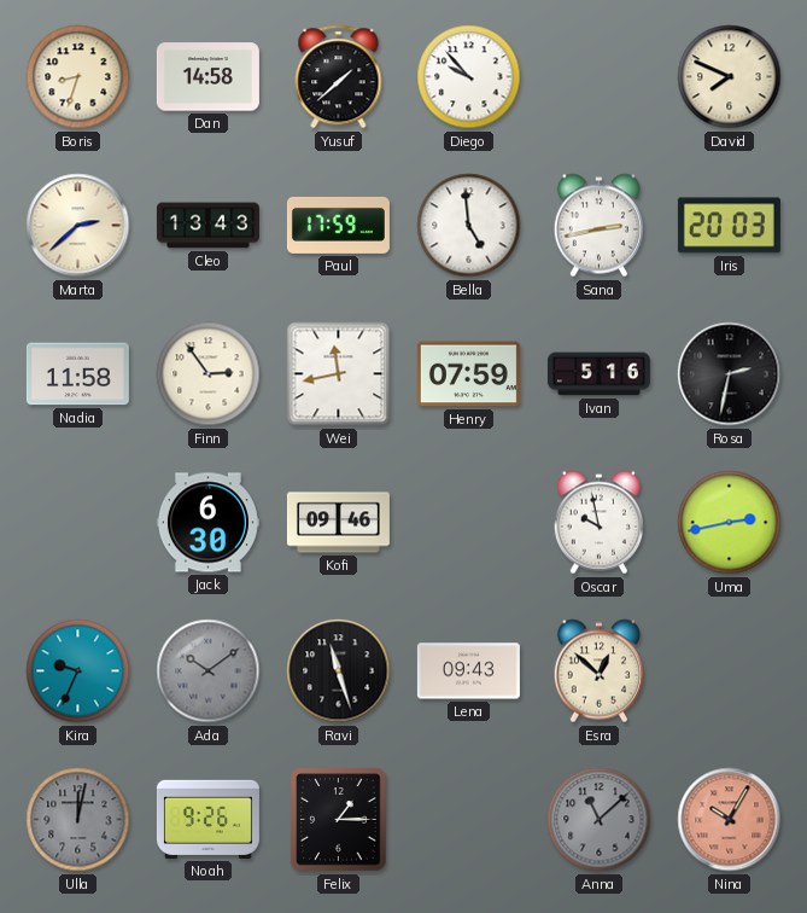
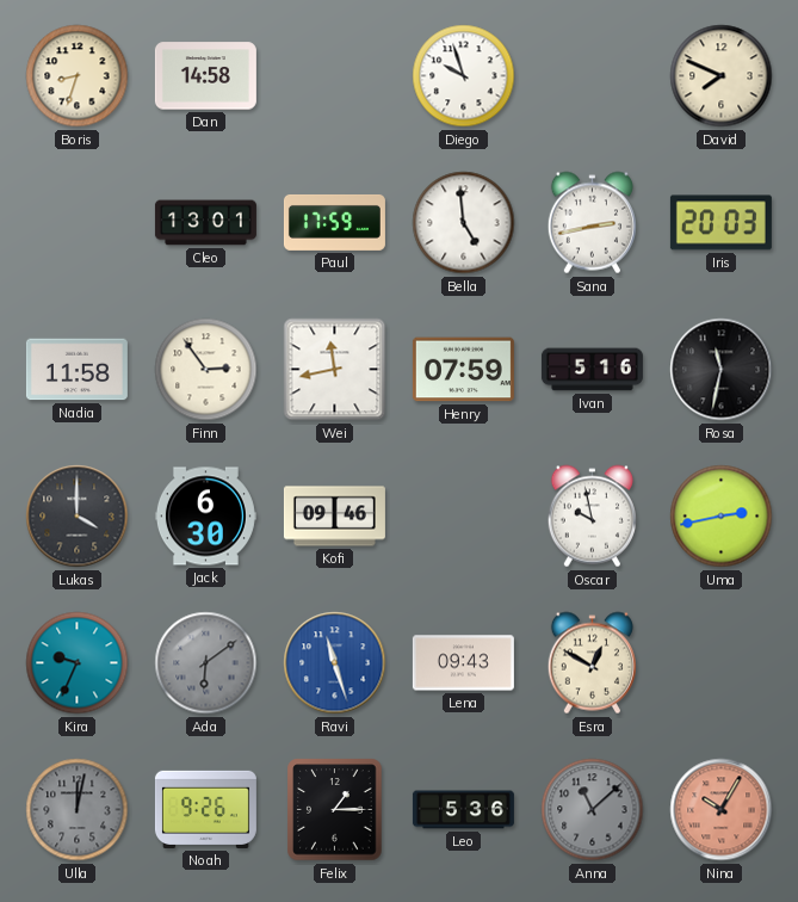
Yusuf: 1:38 -> none (339, 77)
Diego: 9:53 -> 9:57 (464, 76)
Marta: 2:38 -> none (78, 226)
Cleo: 13:43 -> 13:01 (205, 223)
Rosa: 2:32 -> 11:32 (722, 370)
Lukas: none -> 4:00 (78, 517)
Ada: 10:09 -> 6:09 (206, 663)
Ravi dial: black -> blue (335, 663)
Esra: 12:52 -> 12:50 (592, 663)
Leo: none -> 5:36 (463, 810)
